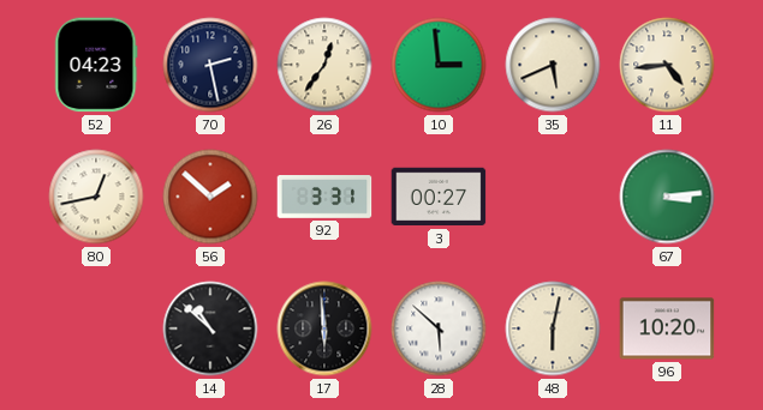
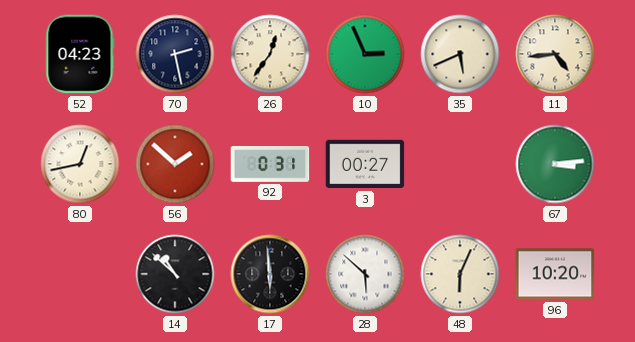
10: 2:59 -> 2:56 (365, 54)
92: 3:31 -> 0:31 (270, 165)
48: 6:02 -> 6:04 (460, 274)
